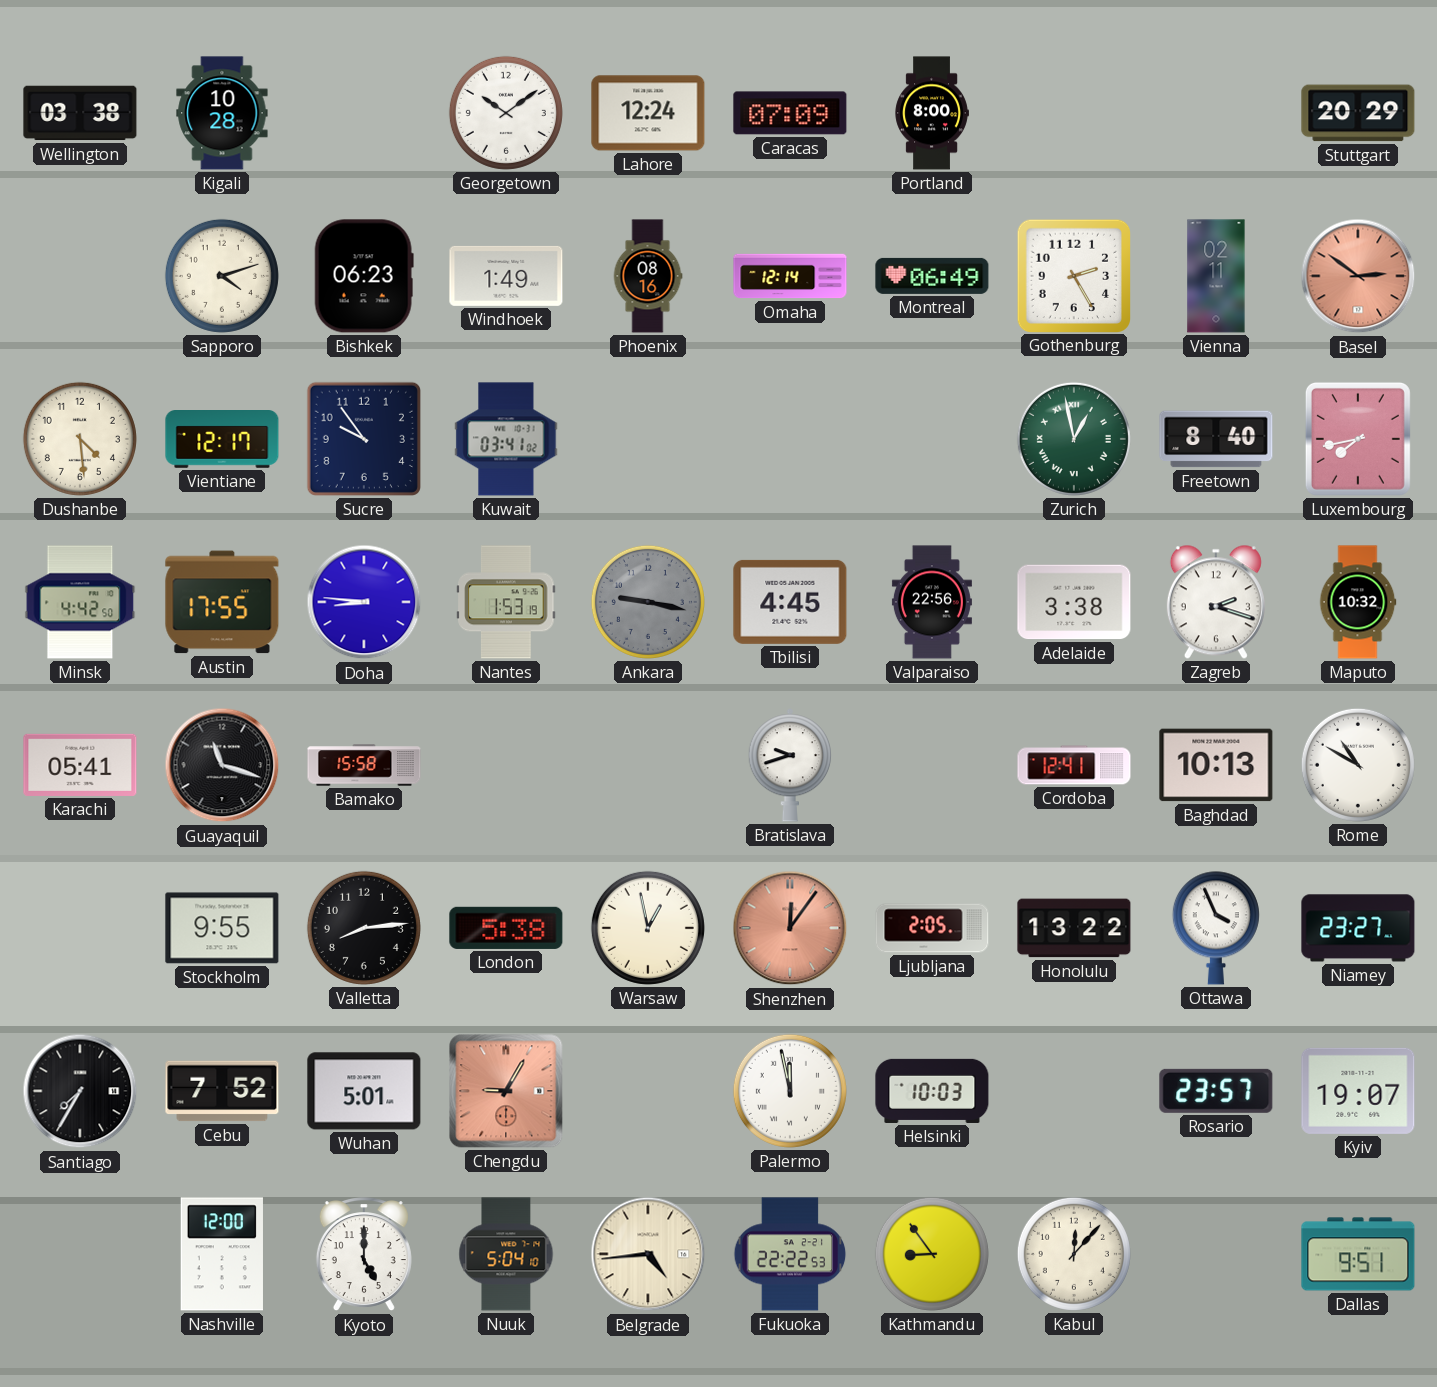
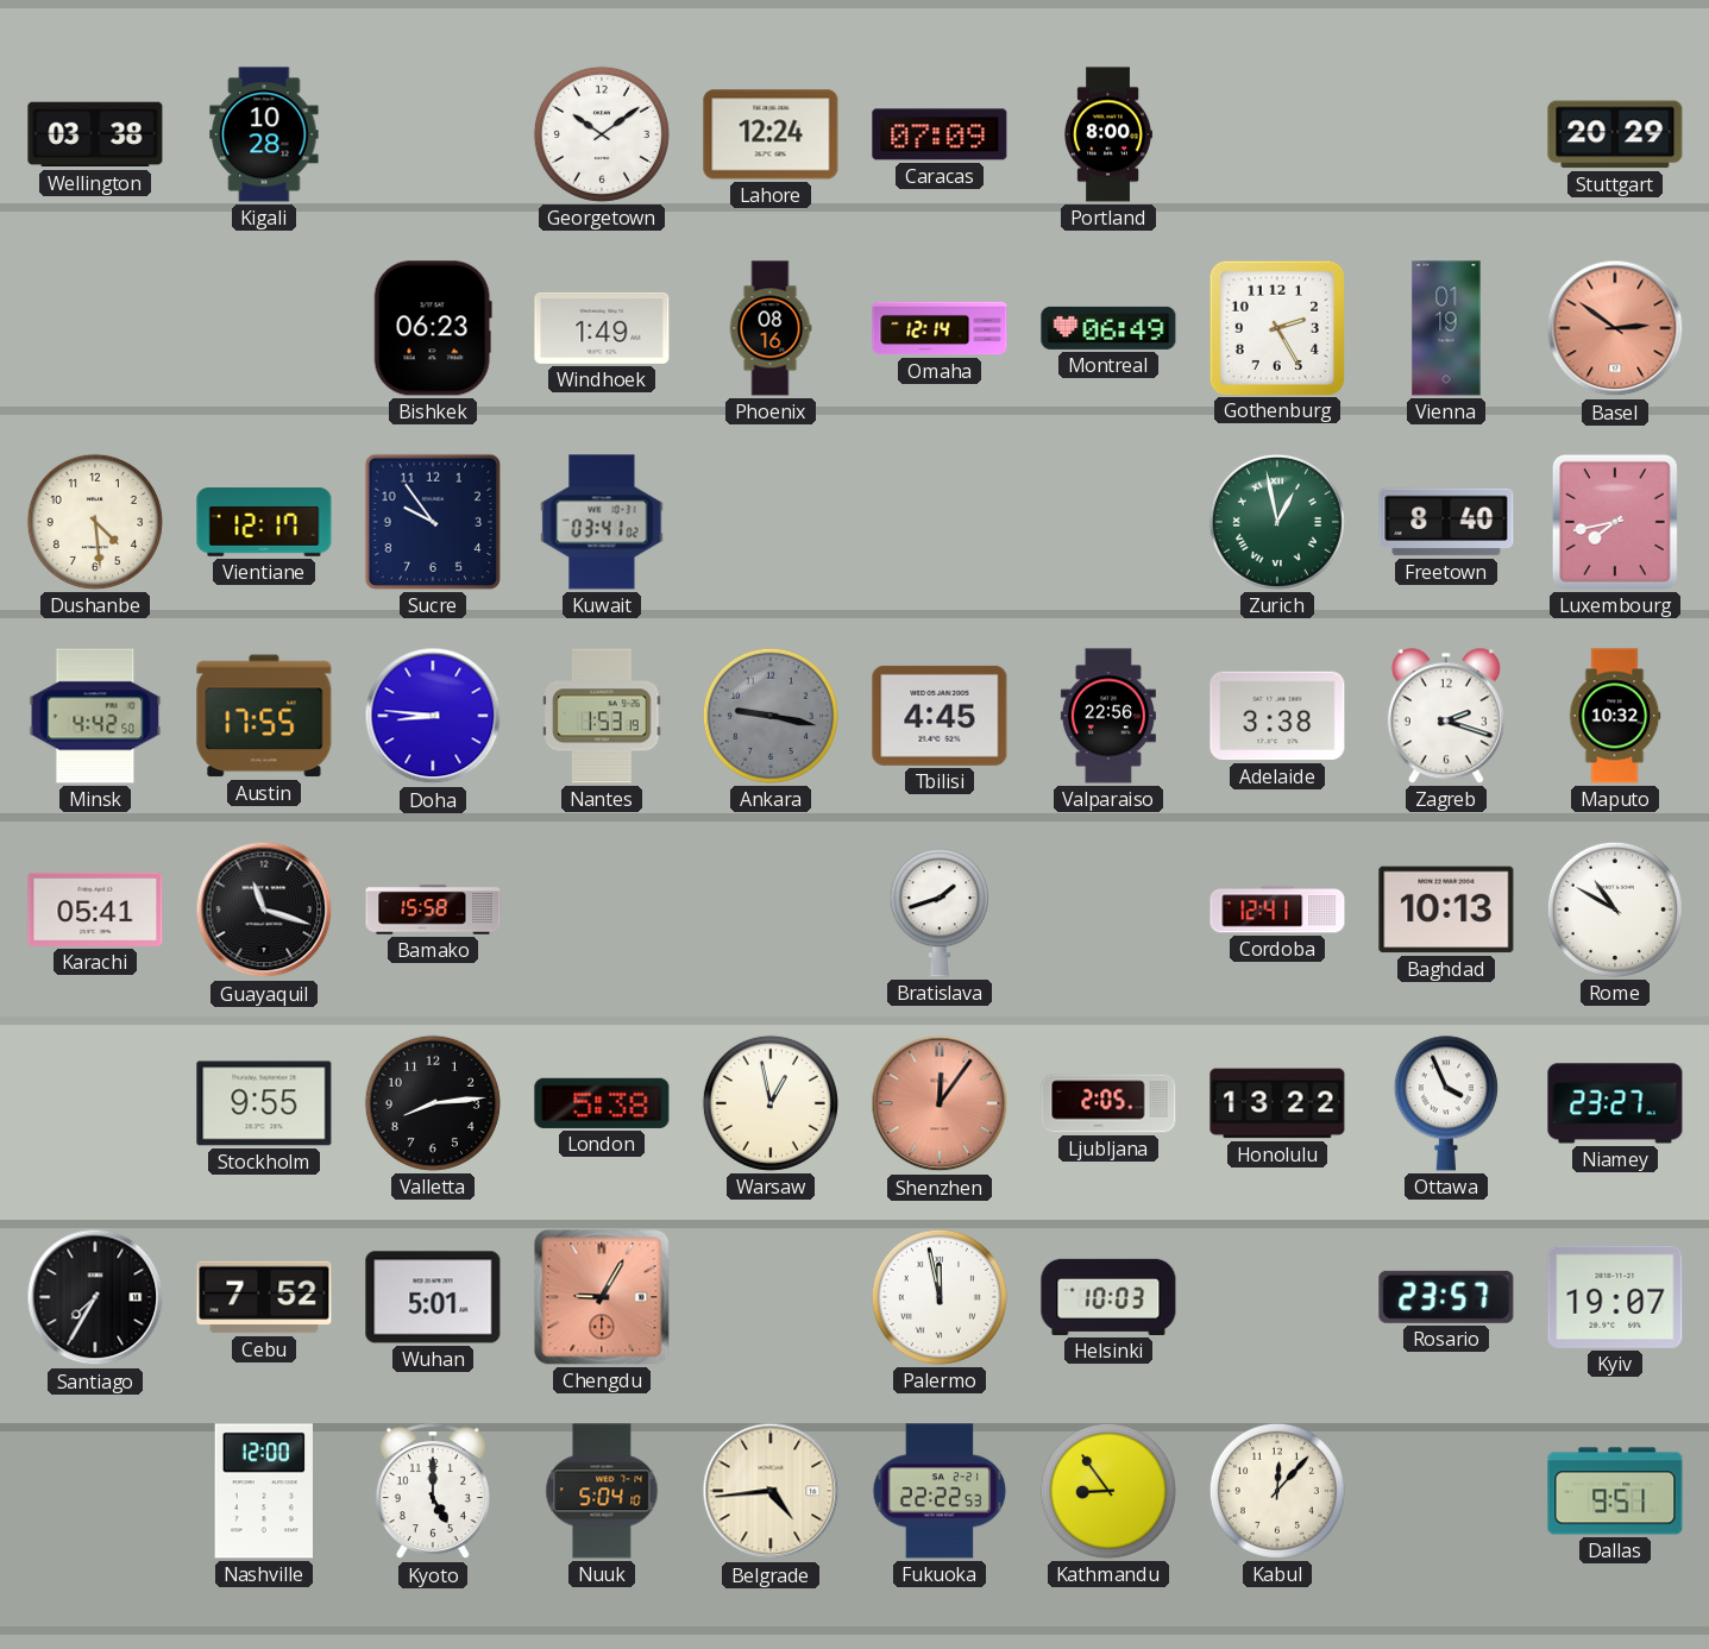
Sapporo: 4:12 -> none (222, 276)
Vienna: 02:11 -> 01:19 (1446, 328)
Bratislava: 9:42 -> 1:42 (940, 910)
